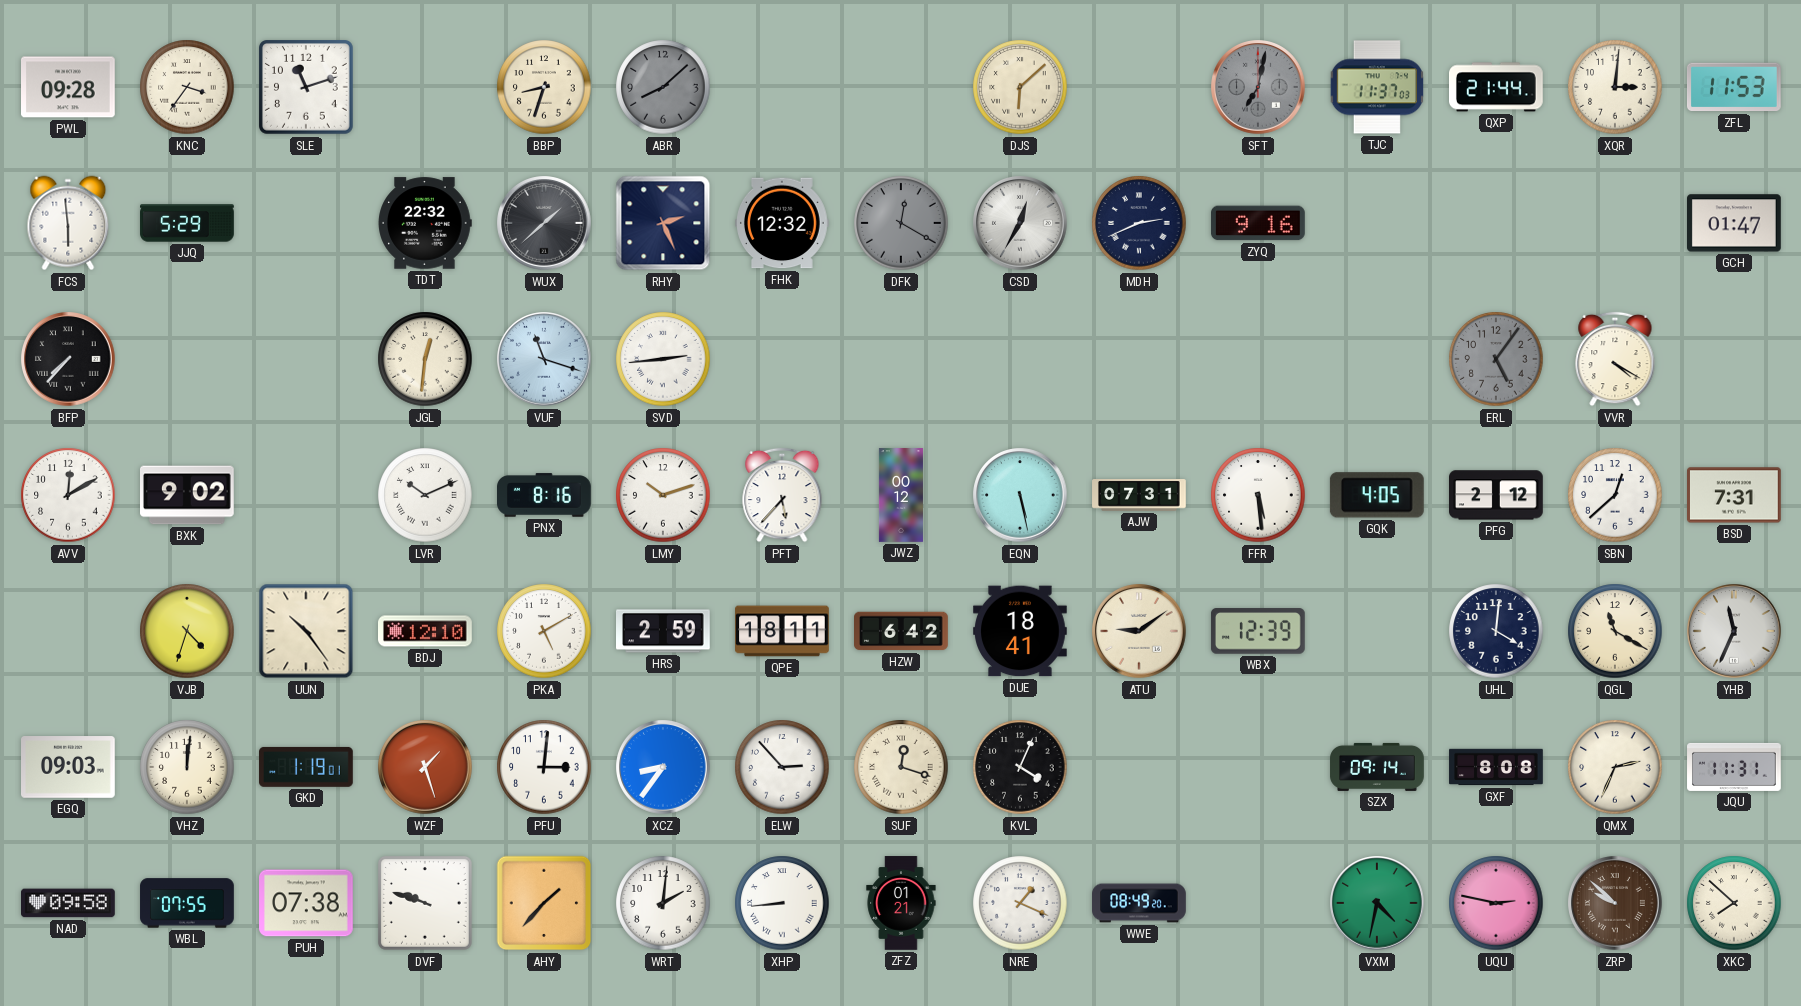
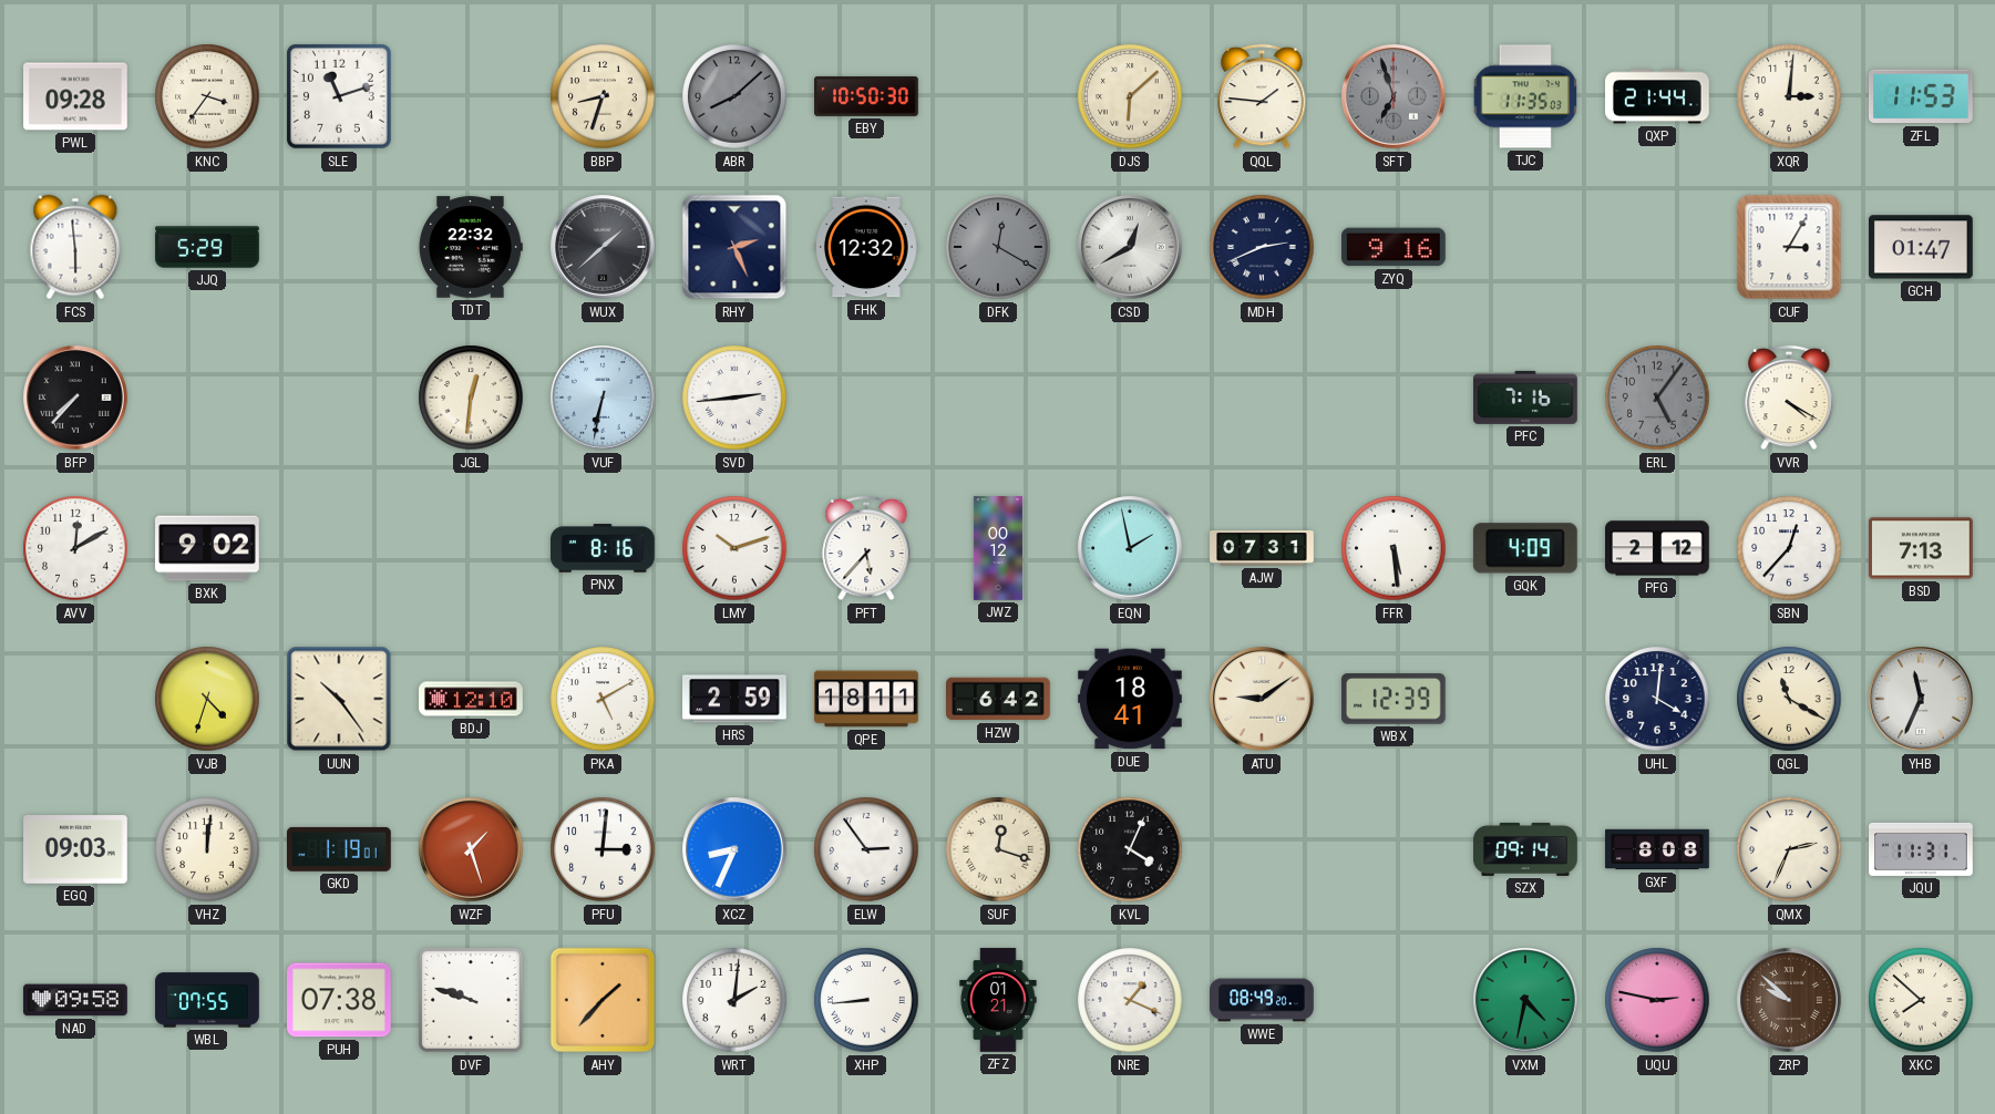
EBY: none -> 10:50 (867, 96)
QQL: none -> 1:46 (1262, 96)
SFT: 7:02 -> 6:57 (1394, 96)
TJC: 11:37 -> 11:35 (1524, 96)
CSD: 12:35 -> 12:40 (1130, 247)
CUF: none -> 3:05 (1789, 247)
VUF: 11:18 -> 6:32 (603, 398)
PFC: none -> 7:16 (1526, 398)
LVR: 10:11 -> none (425, 495)
EQN: 5:28 -> 1:58 (1130, 548)
GQK: 4:05 -> 4:09 (1525, 548)
SBN: 12:38 -> 12:37 (1789, 548)
BSD: 7:31 -> 7:13 (1922, 548)
XCZ: 8:36 -> 8:34 (734, 849)
ELW: 2:53 -> 2:54 (866, 849)
